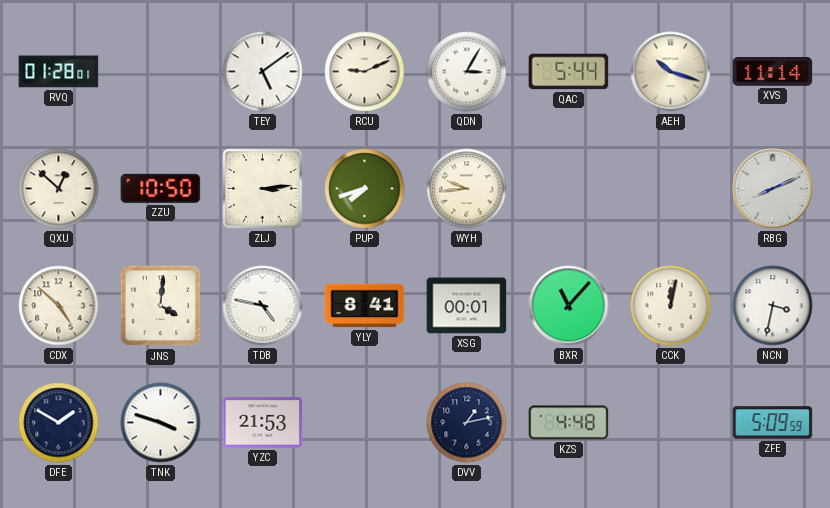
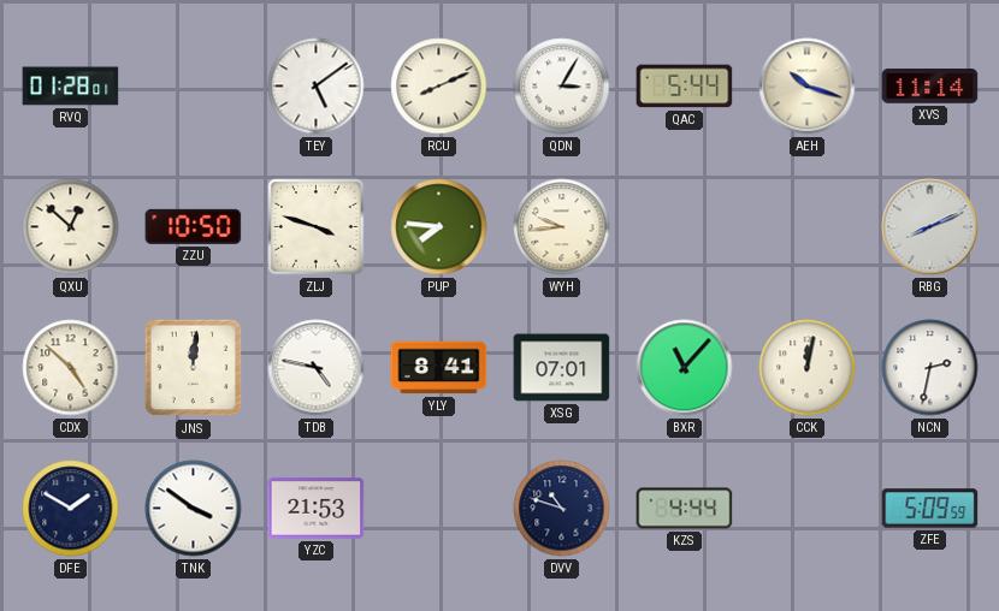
RCU: 9:11 -> 8:11 (439, 87)
ZLJ: 3:14 -> 3:48 (317, 227)
PUP: 7:42 -> 7:46 (439, 227)
JNS: 4:01 -> 12:01 (194, 368)
XSG: 00:01 -> 07:01 (562, 368)
NCN: 3:32 -> 2:32 (930, 368)
TNK: 3:48 -> 3:51 (194, 509)
DVV: 1:13 -> 10:48 (562, 509)
KZS: 4:48 -> 4:44 (685, 509)
